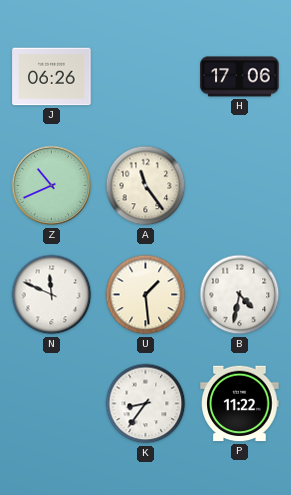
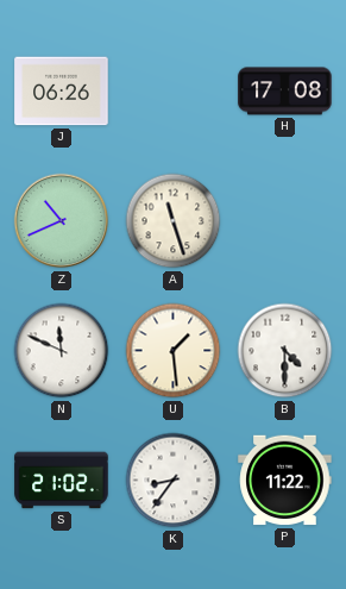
H: 17:06 -> 17:08 (285, 92)
A: 11:24 -> 11:27 (174, 221)
B: 4:32 -> 4:30 (285, 351)
S: none -> 21:02 (62, 481)
